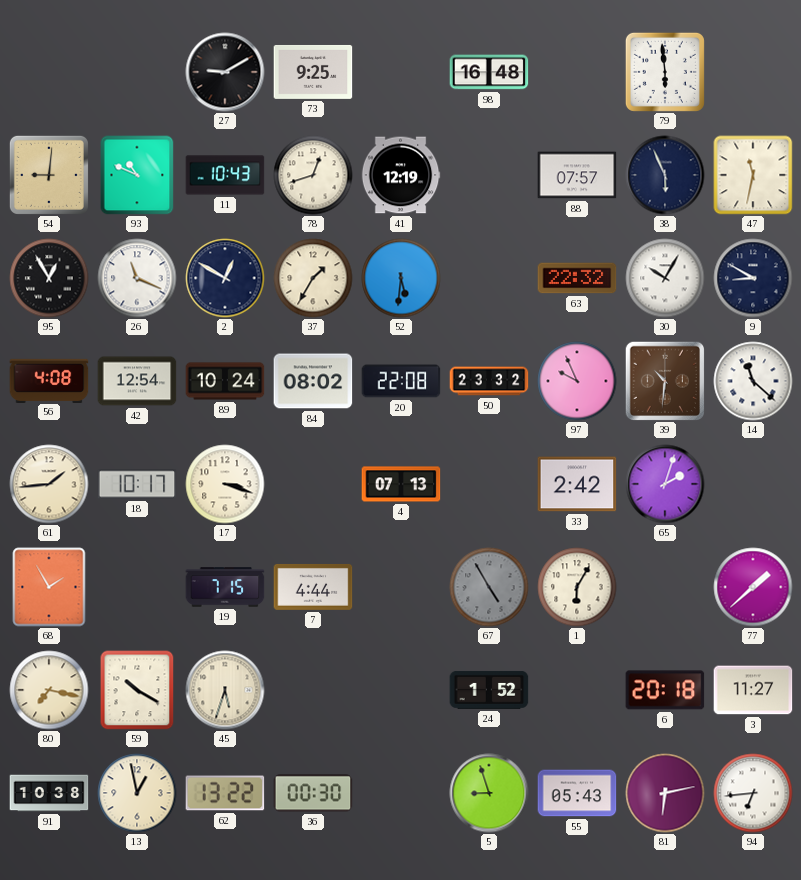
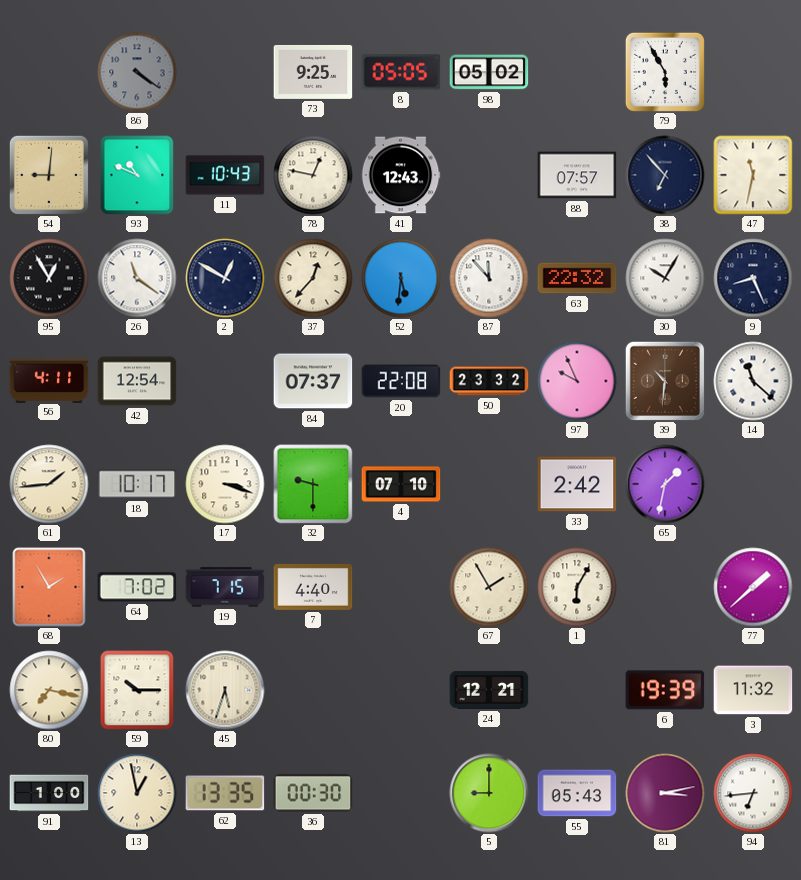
86: none -> 4:21 (137, 72)
27: 9:10 -> none (225, 72)
8: none -> 05:05 (401, 72)
98: 16:48 -> 05:02 (489, 72)
79: 5:59 -> 5:55 (665, 72)
78: 12:42 -> 12:47 (313, 175)
41: 12:19 -> 12:43 (401, 175)
38: 5:56 -> 6:53 (665, 175)
26: 11:19 -> 11:21 (137, 278)
37: 1:35 -> 12:37 (313, 278)
87: none -> 11:53 (489, 278)
9: 8:50 -> 8:26 (753, 278)
56: 4:08 -> 4:11 (49, 380)
89: 10:24 -> none (225, 381)
84: 08:02 -> 07:37 (313, 381)
32: none -> 9:30 (313, 484)
4: 07:13 -> 07:10 (401, 484)
65: 2:03 -> 1:32 (665, 484)
64: none -> 7:02 (137, 587)
7: 4:44 -> 4:40 (313, 587)
67: 4:55 -> 1:55 (489, 587)
67 dial: grey -> cream (489, 587)
59: 10:20 -> 10:15 (137, 690)
24: 1:52 -> 12:21 (489, 690)
6: 20:18 -> 19:39 (665, 690)
3: 11:27 -> 11:32 (753, 690)
91: 10:38 -> 1:00 (49, 793)
62: 13:22 -> 13:35 (225, 793)
5: 8:57 -> 9:00 (489, 793)
81: 6:13 -> 3:13 (665, 793)
